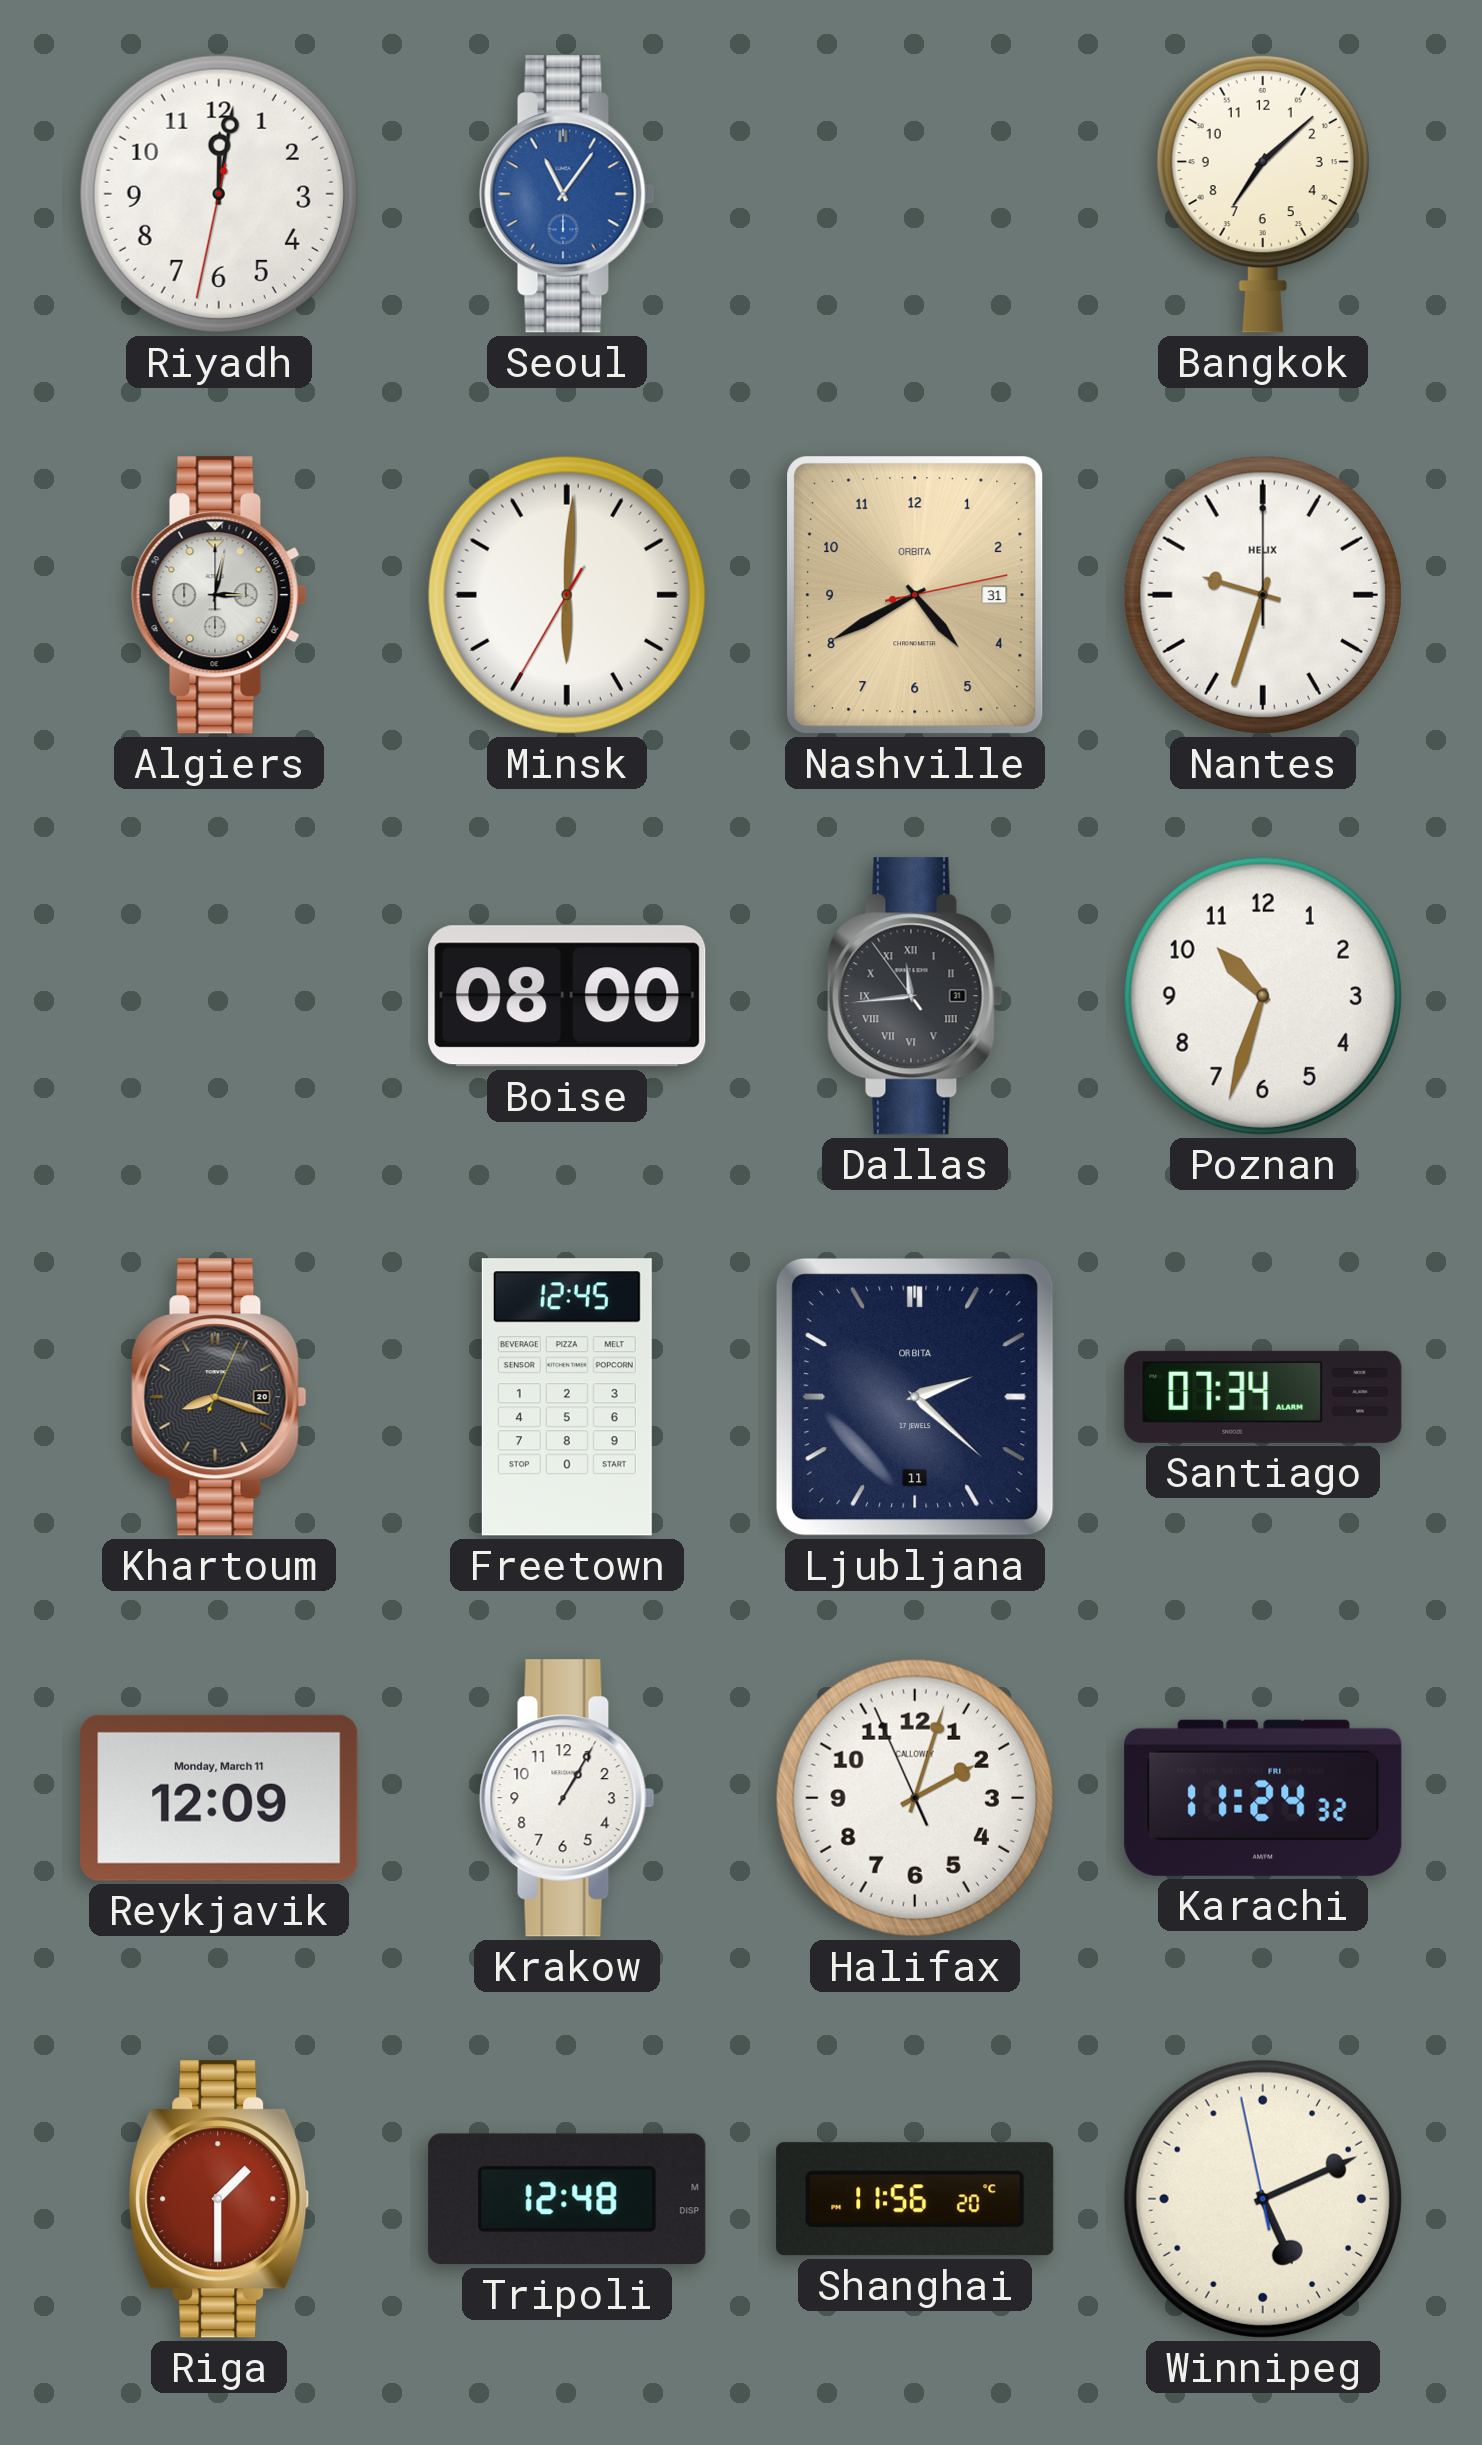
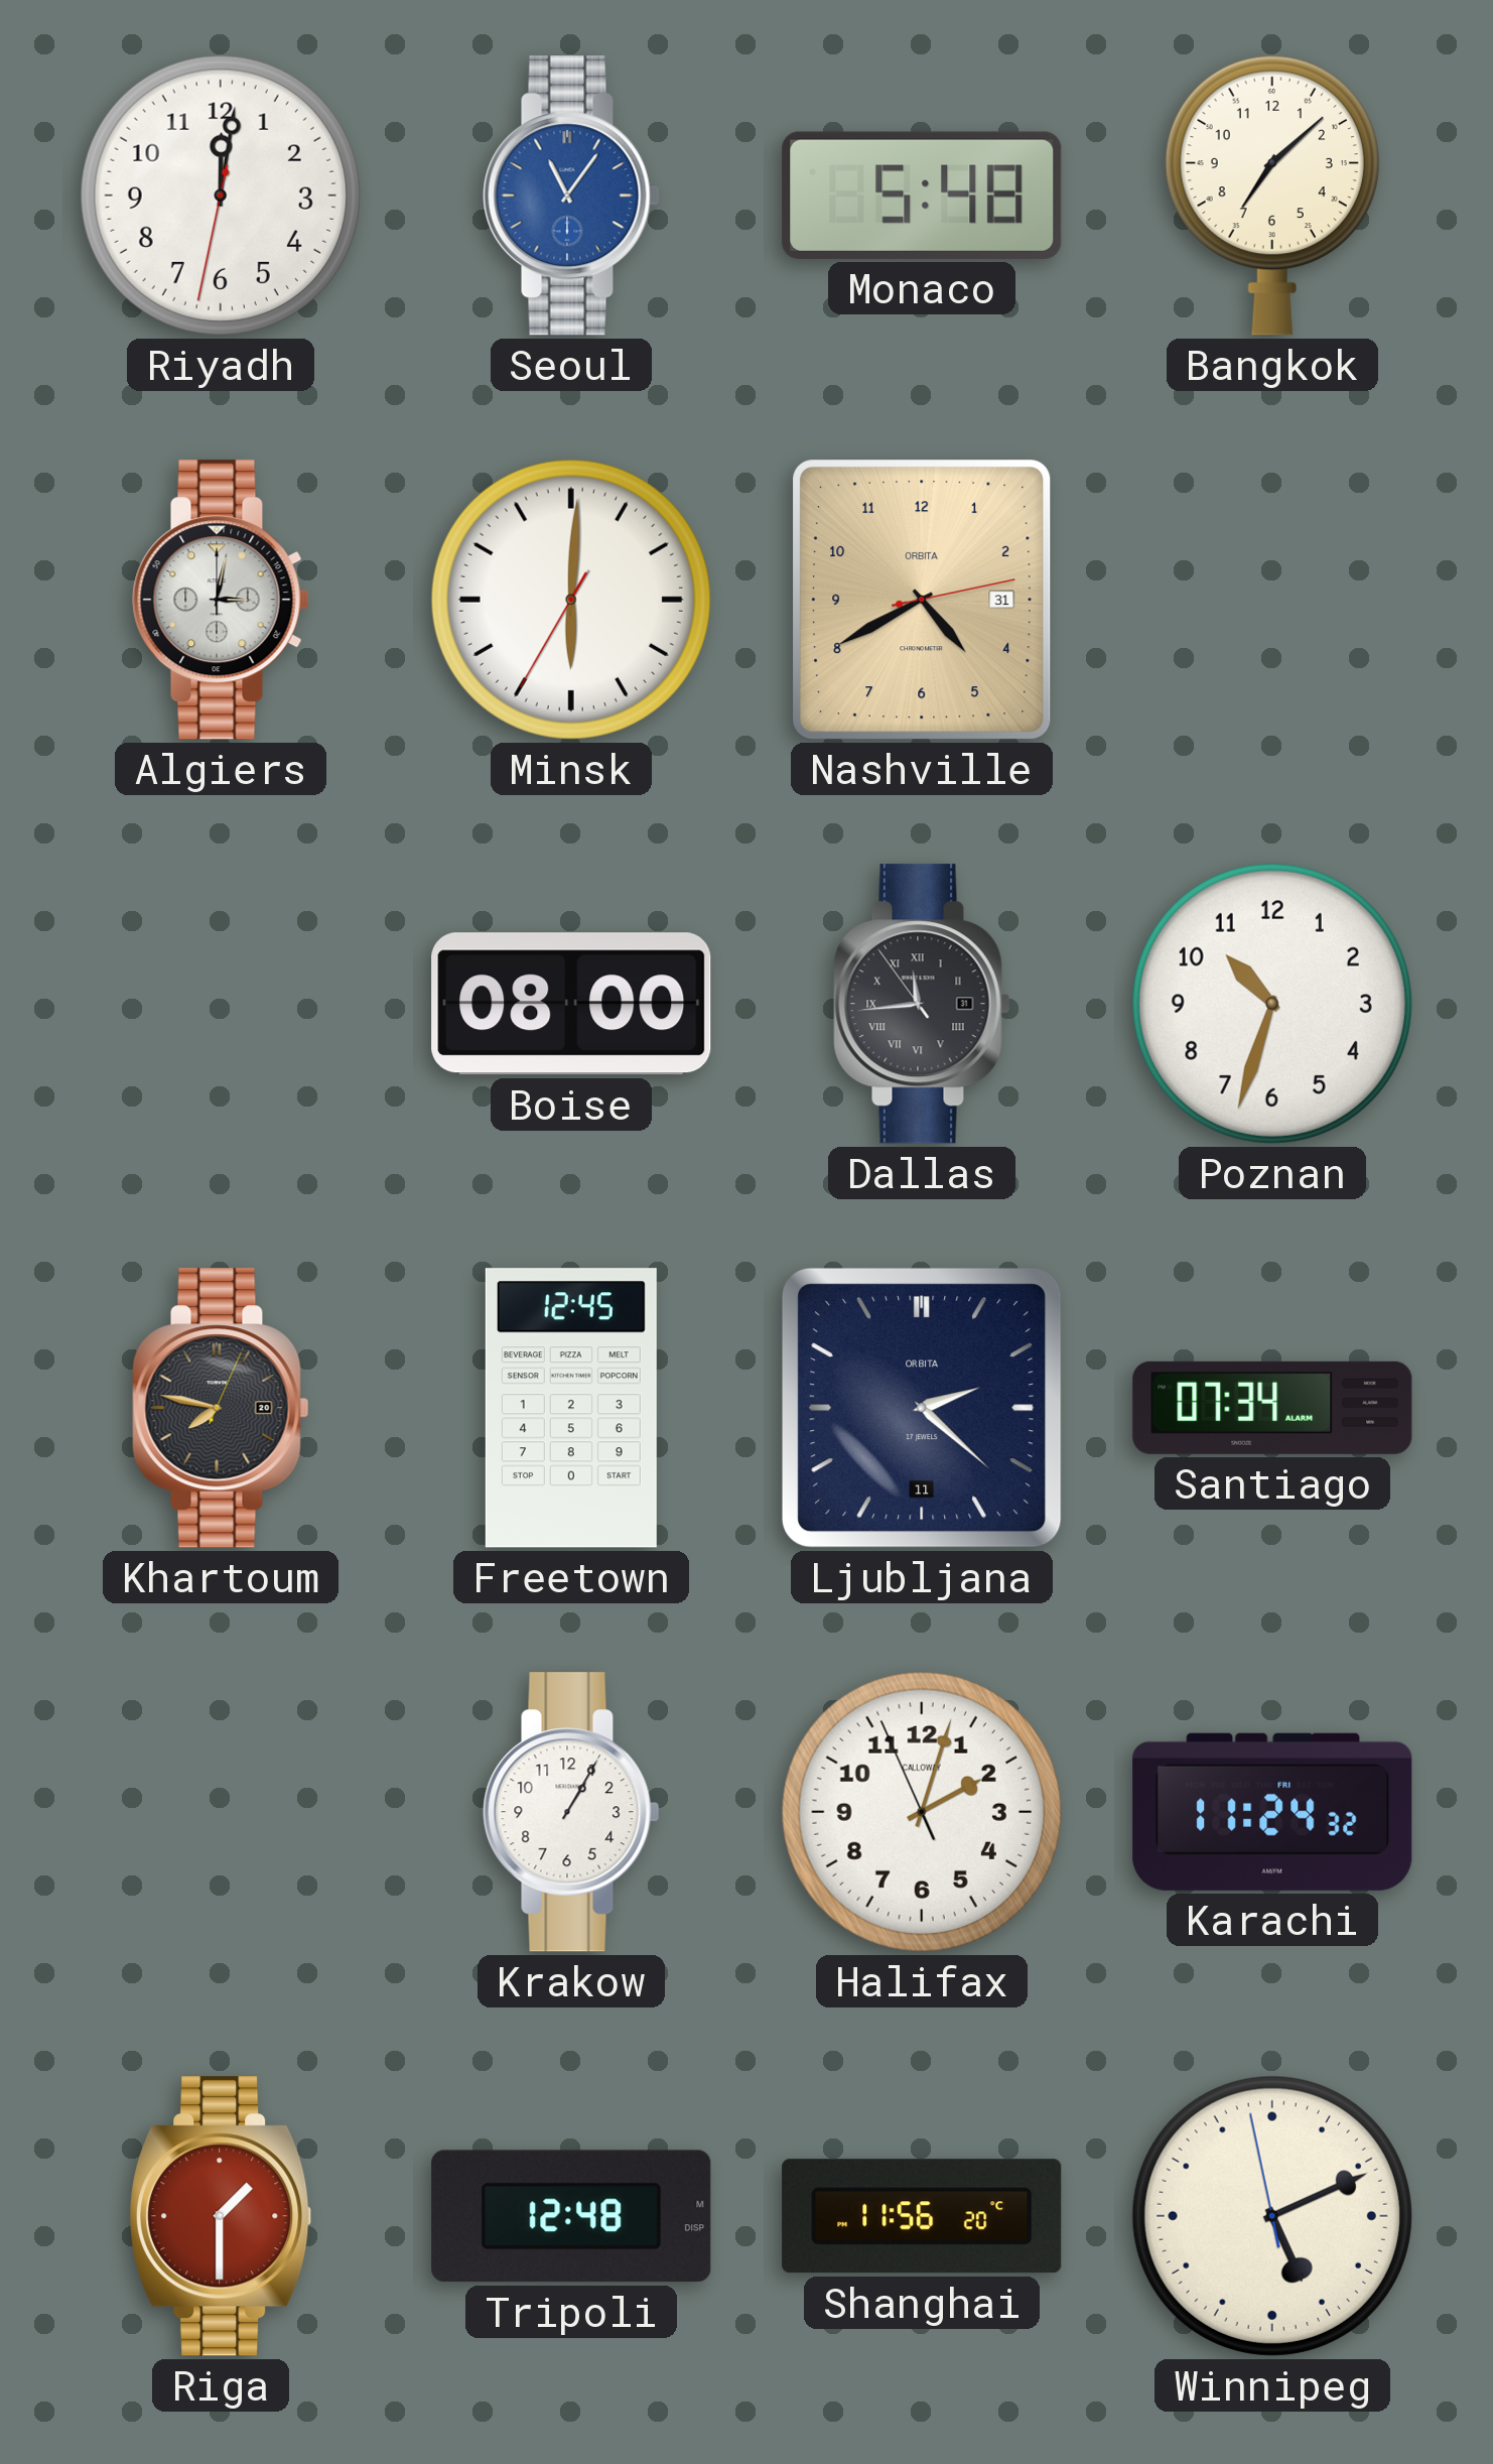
Monaco: none -> 5:48 (922, 196)
Nantes: 9:33 -> none (1263, 595)
Khartoum: 8:18 -> 7:47 (221, 1408)
Reykjavik: 12:09 -> none (219, 1798)
